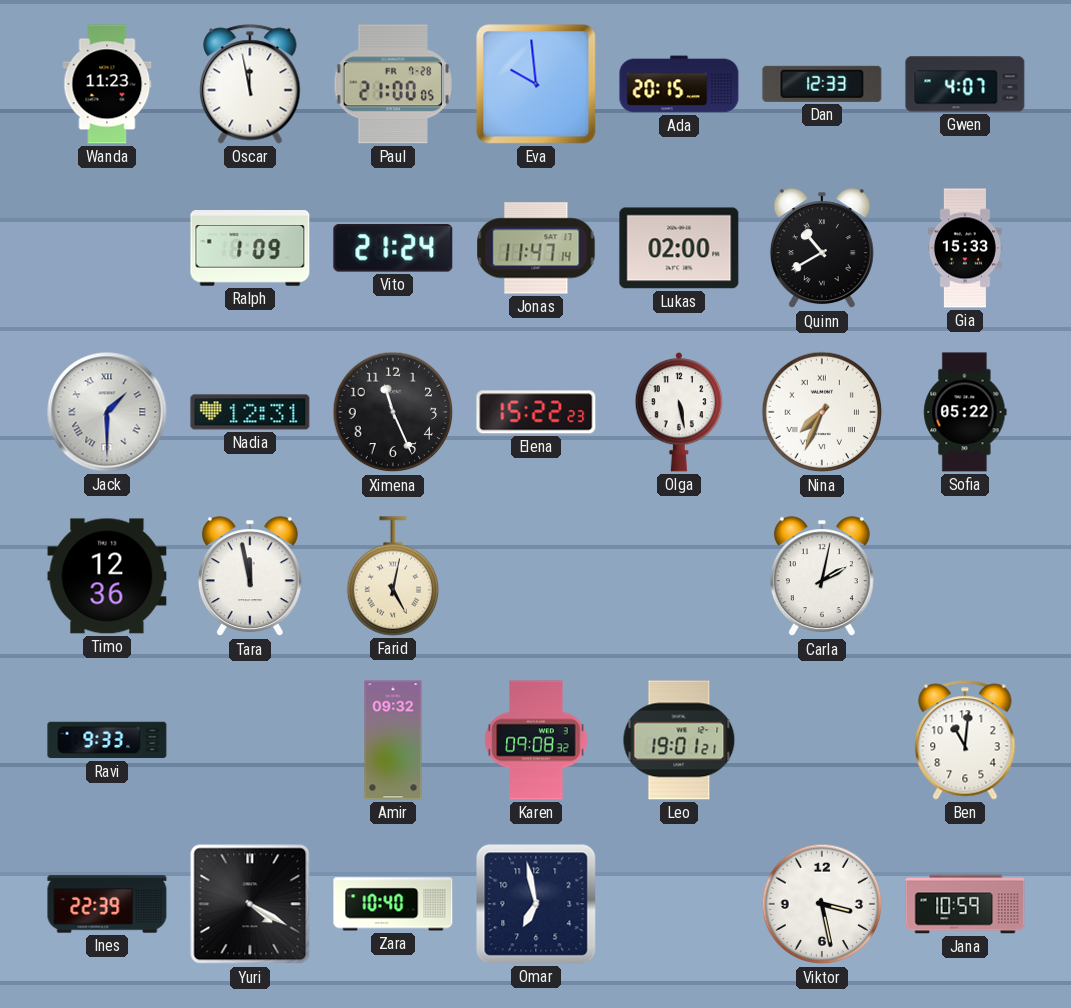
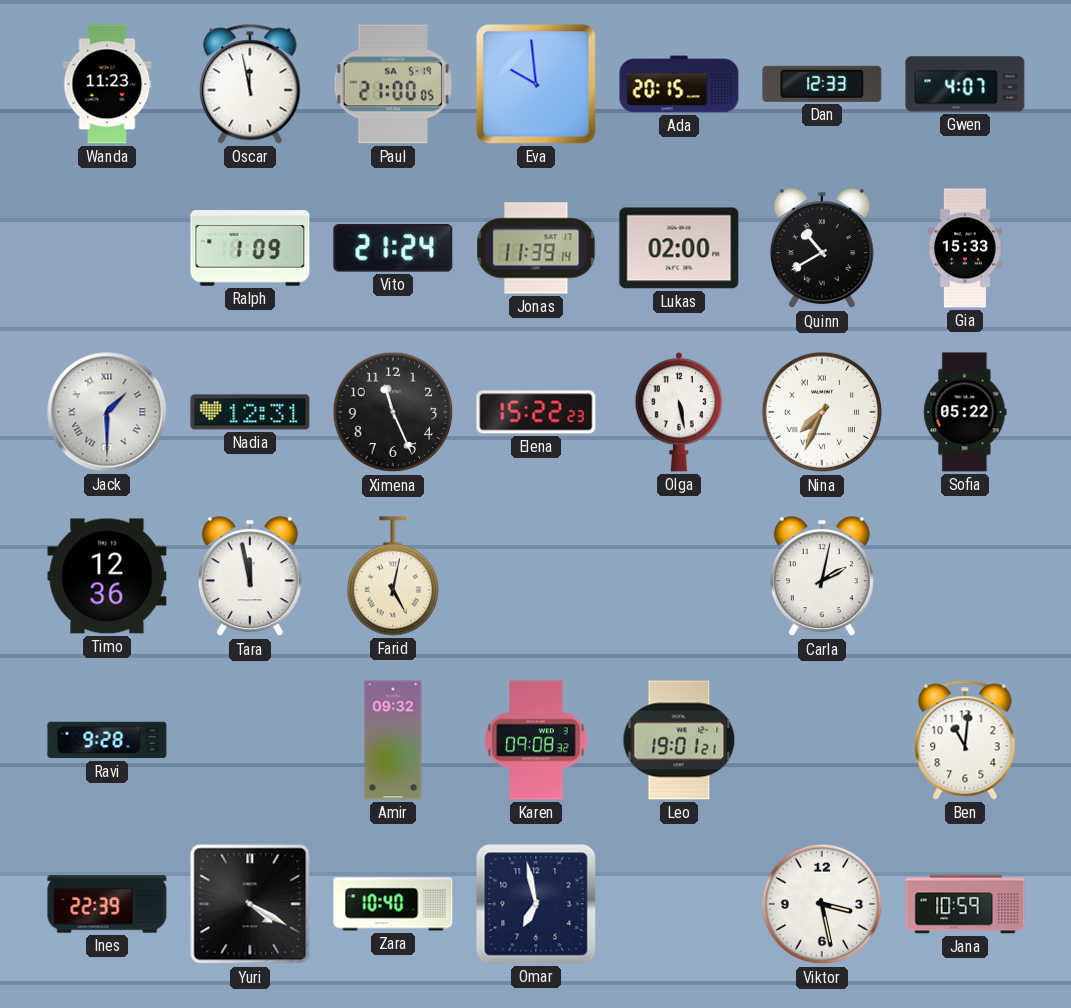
Paul date: FR 7-28 -> SA 5-19 (393, 84)
Jonas: 11:47 -> 11:39 (536, 248)
Ravi: 9:33 -> 9:28 (107, 740)
